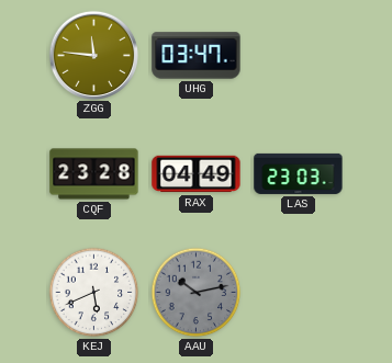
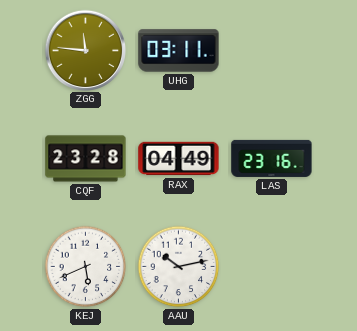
UHG: 03:47 -> 03:11 (179, 51)
LAS: 23:03 -> 23:16 (272, 158)
AAU dial: grey -> white (179, 267)
